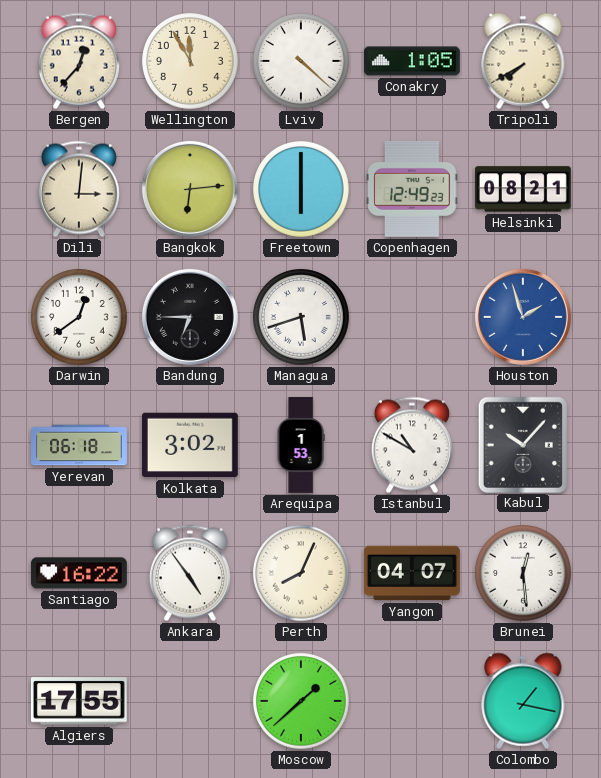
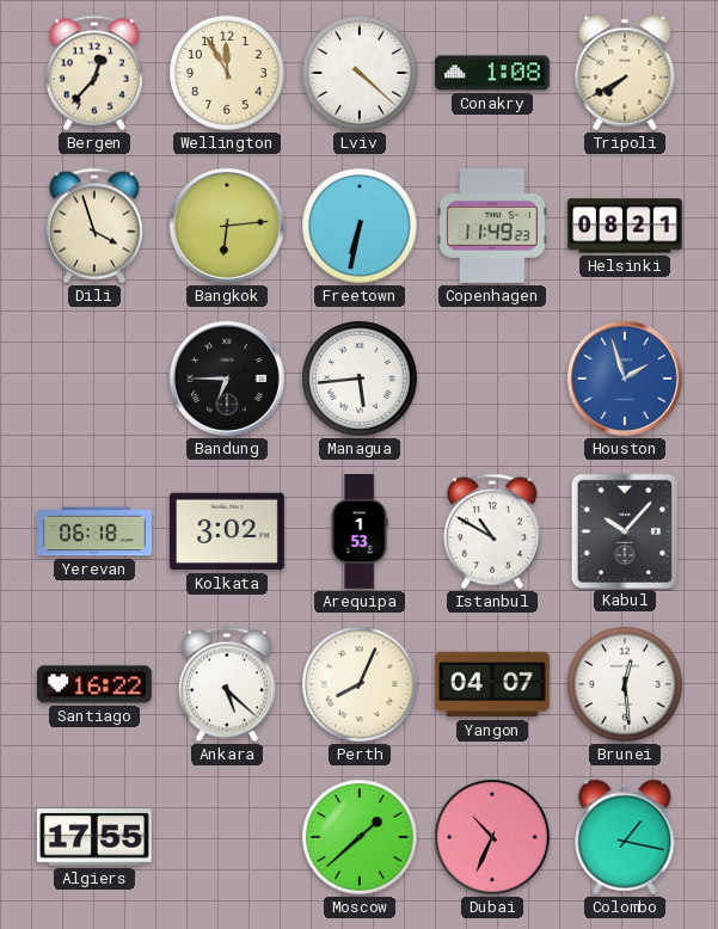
Conakry: 1:05 -> 1:08 (492, 73)
Dili: 3:01 -> 3:57 (94, 226)
Freetown: 6:00 -> 6:32 (361, 227)
Copenhagen: 12:49 -> 11:49 (492, 226)
Darwin: 12:39 -> none (80, 318)
Managua: 5:42 -> 5:44 (361, 380)
Ankara: 4:54 -> 5:22 (227, 684)
Dubai: none -> 10:34 (493, 838)
